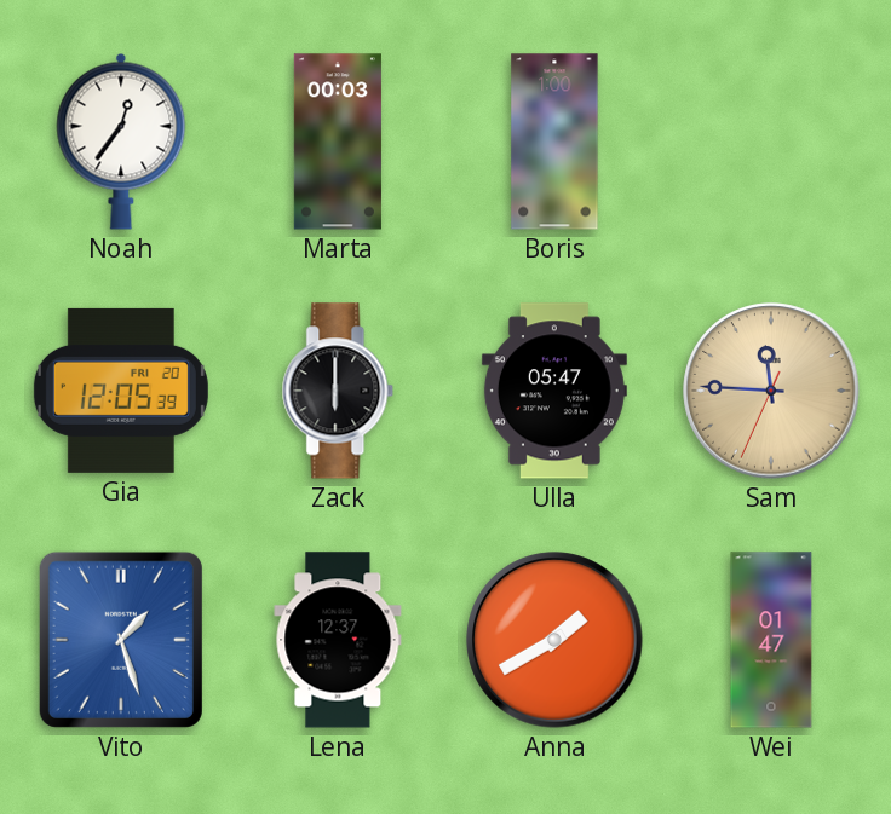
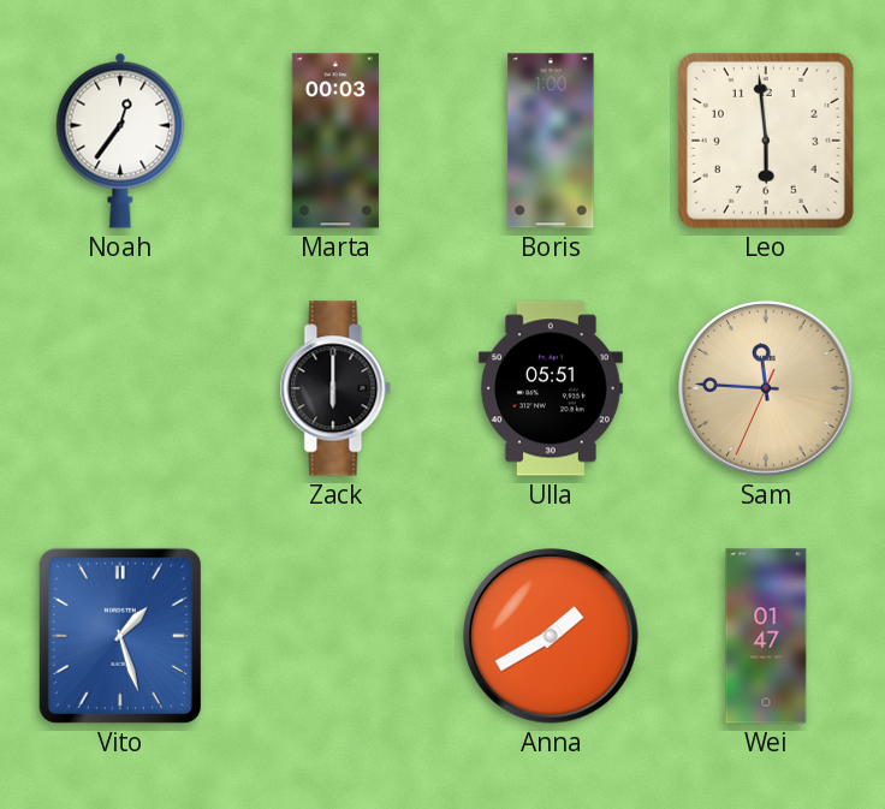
Leo: none -> 5:59 (766, 141)
Gia: 12:05 -> none (121, 391)
Ulla: 05:47 -> 05:51 (551, 388)
Lena: 12:37 -> none (338, 640)
